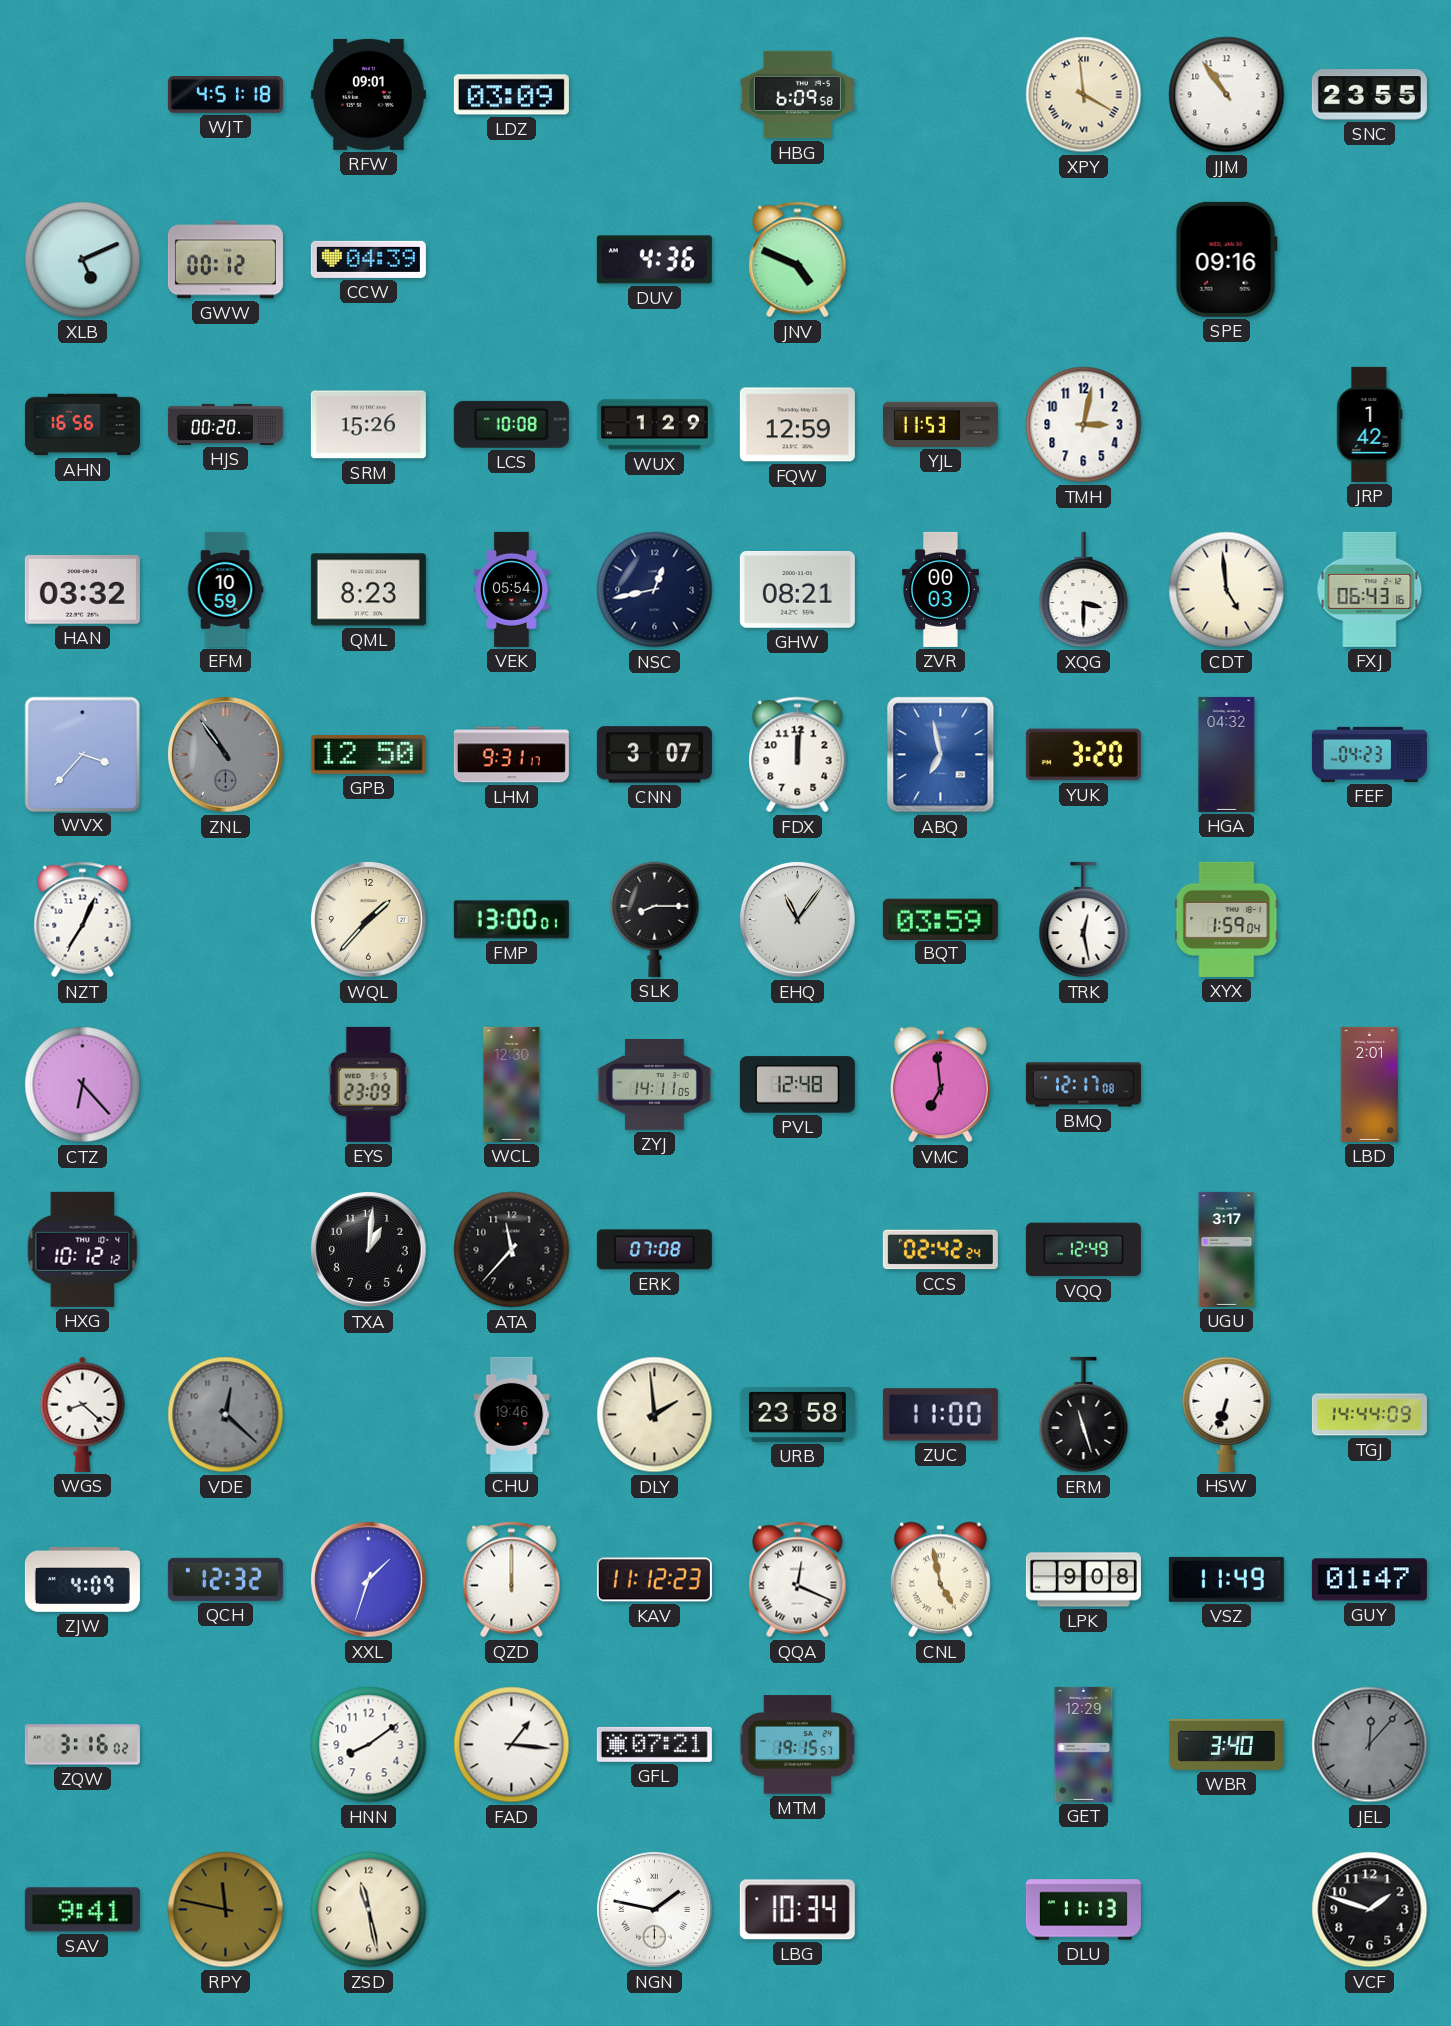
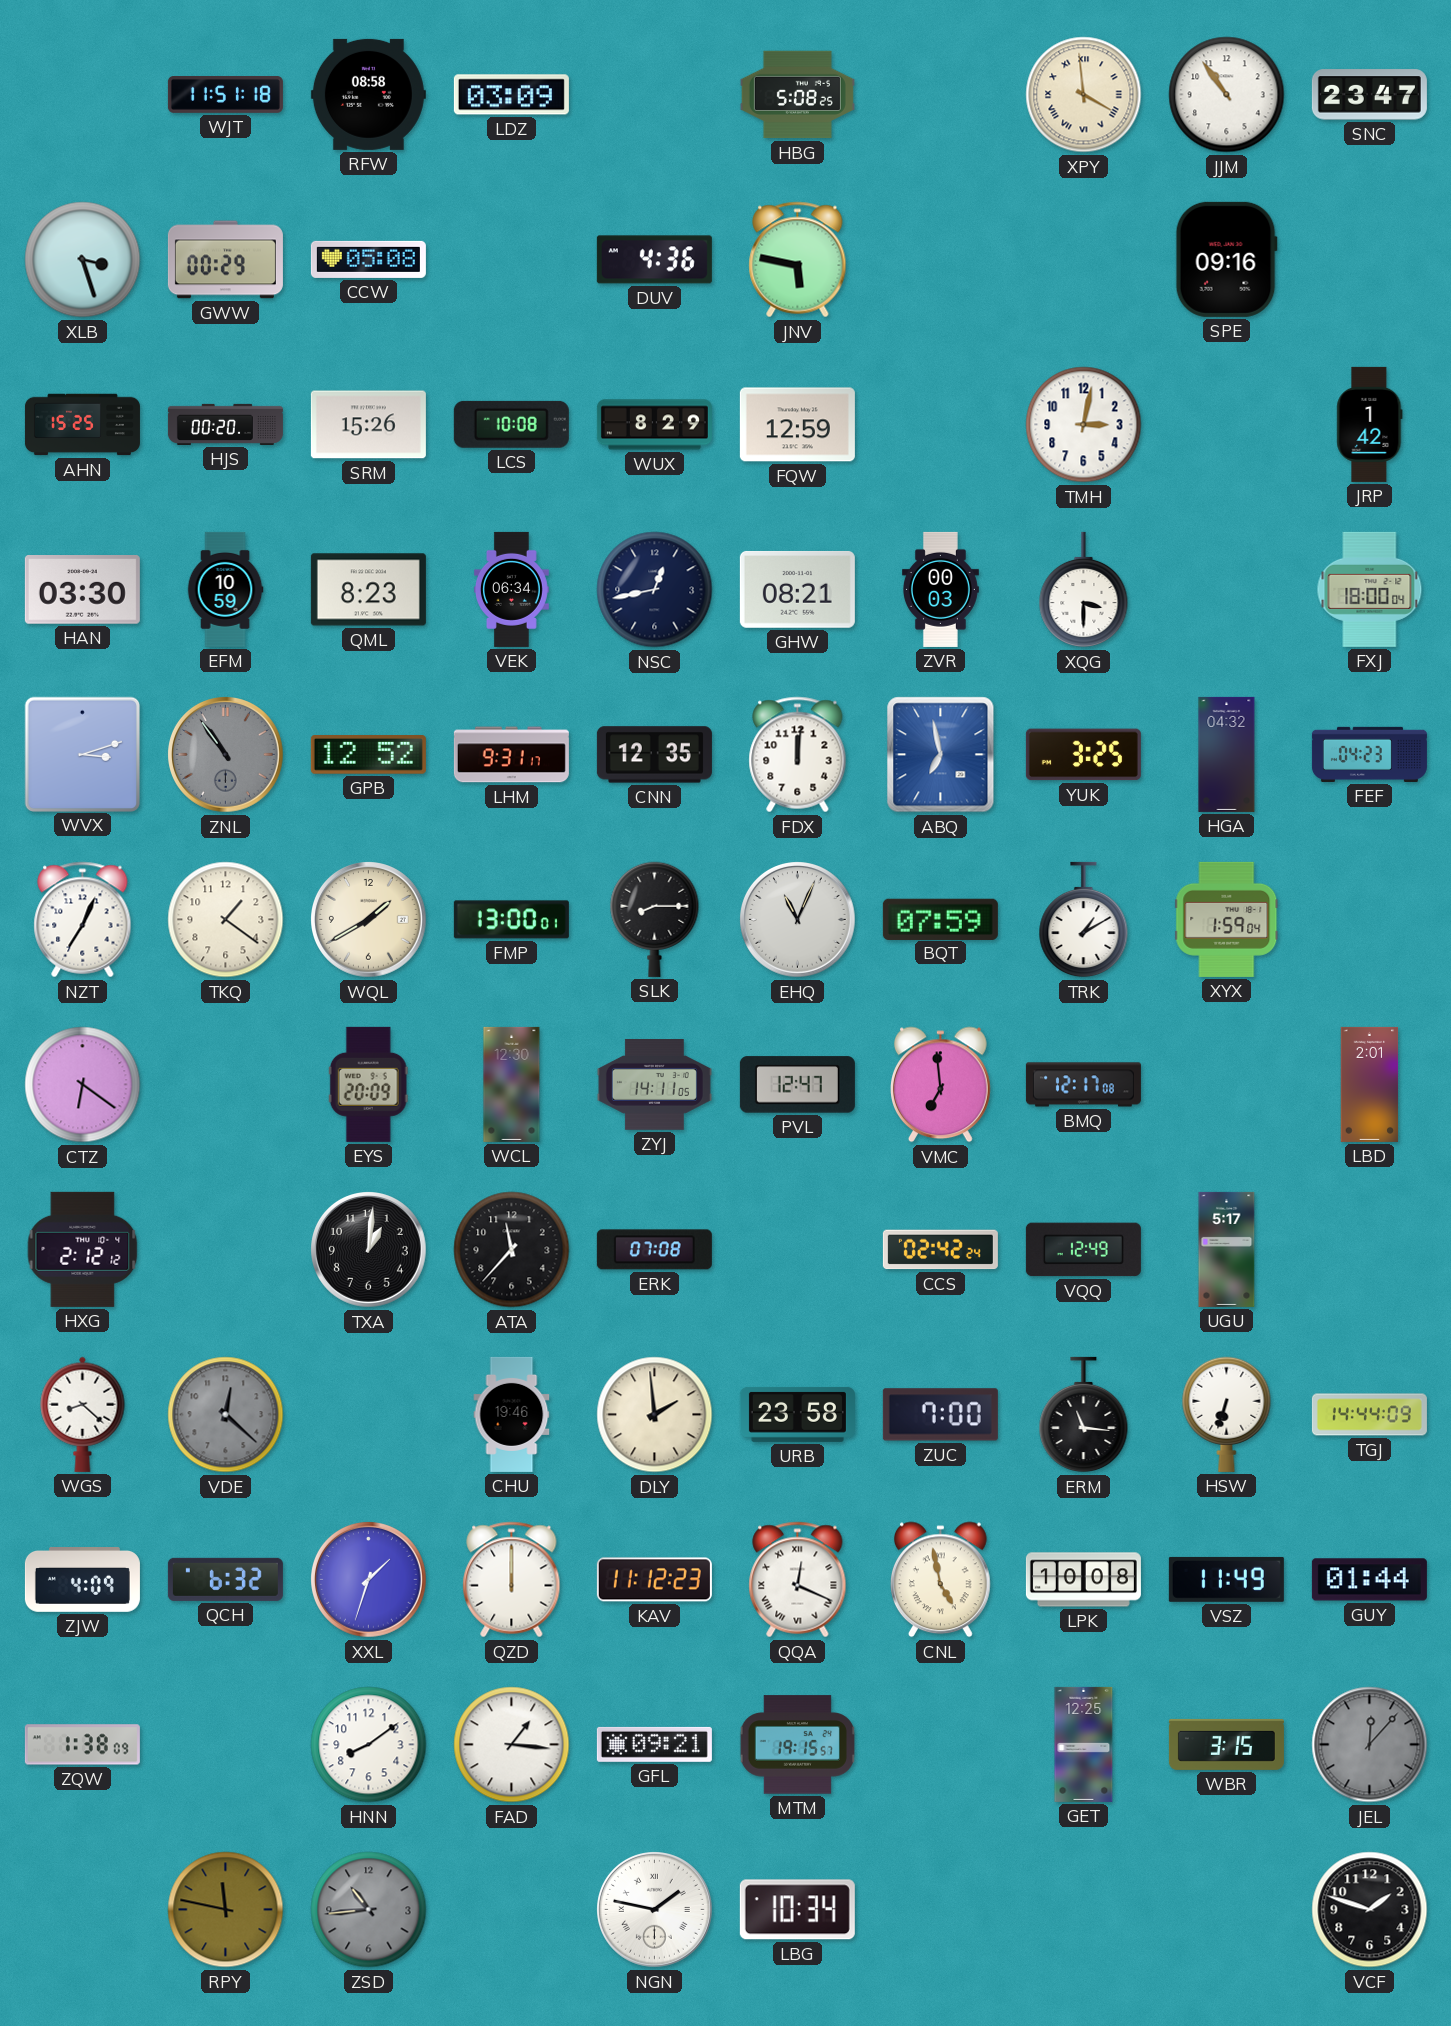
WJT: 4:51 -> 11:51 (225, 95)
RFW: 09:01 -> 08:58 (368, 94)
HBG: 6:09 -> 5:08 (797, 95)
SNC: 23:55 -> 23:47 (1369, 95)
XLB: 5:11 -> 3:27 (83, 260)
GWW: 00:12 -> 00:29 (225, 260)
CCW: 04:39 -> 05:08 (368, 259)
JNV: 4:49 -> 5:47 (798, 260)
AHN: 16:56 -> 15:25 (82, 425)
WUX: 1:29 -> 8:29 (654, 425)
YJL: 11:53 -> none (940, 424)
HAN: 03:32 -> 03:30 (82, 590)
VEK: 05:54 -> 06:34 (512, 589)
CDT: 4:59 -> none (1227, 590)
FXJ: 06:43 -> 18:00 (1370, 589)
WVX: 3:37 -> 3:12 (82, 754)
GPB: 12:50 -> 12:52 (368, 755)
CNN: 3:07 -> 12:35 (654, 755)
YUK: 3:20 -> 3:25 (1083, 755)
TKQ: none -> 1:21 (226, 920)
WQL: 1:37 -> 1:40 (369, 920)
EHQ: 11:06 -> 11:04 (798, 920)
BQT: 03:59 -> 07:59 (940, 919)
TRK: 12:28 -> 1:10 (1084, 920)
CTZ: 6:23 -> 6:21 (83, 1085)
EYS: 23:09 -> 20:09 (368, 1084)
PVL: 12:48 -> 12:47 (797, 1085)
HXG: 10:12 -> 2:12 (83, 1249)
UGU: 3:17 -> 5:17 (1227, 1249)
ZUC: 11:00 -> 7:00 (940, 1415)
ERM: 11:27 -> 11:16 (1084, 1415)
QCH: 12:32 -> 6:32 (225, 1579)
LPK: 9:08 -> 10:08 (1083, 1580)
GUY: 01:47 -> 01:44 (1369, 1580)
ZQW: 3:16 -> 1:38 (82, 1745)
GFL: 07:21 -> 09:21 (654, 1744)
GET: 12:29 -> 12:25 (1084, 1744)
WBR: 3:40 -> 3:15 (1226, 1744)
SAV: 9:41 -> none (82, 1910)
ZSD: 11:28 -> 10:44 (369, 1910)
ZSD dial: cream -> grey (369, 1910)
DLU: 11:13 -> none (1083, 1910)
